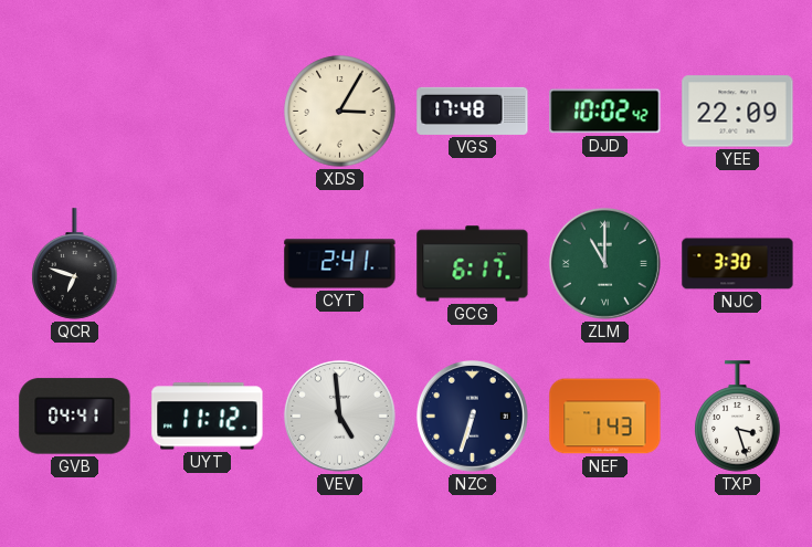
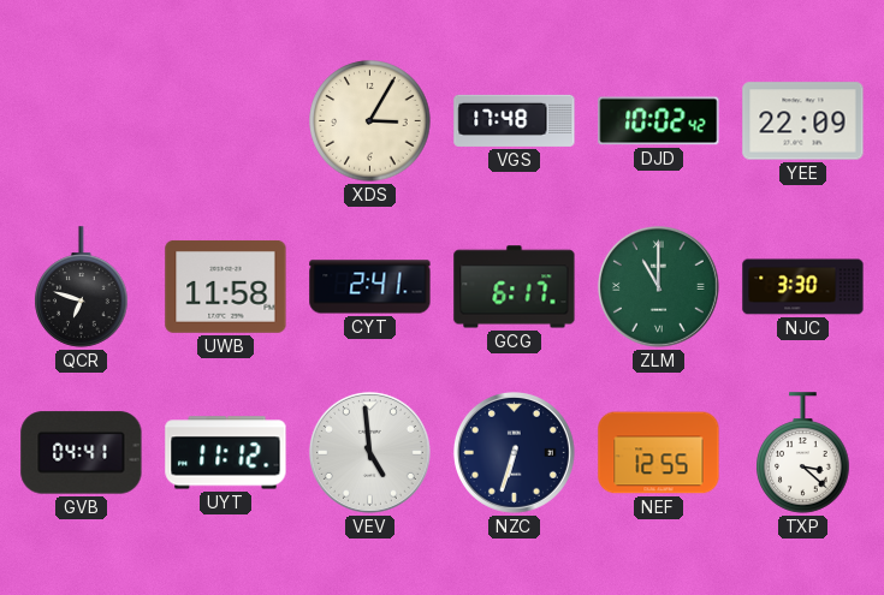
UWB: none -> 11:58 (226, 286)
NEF: 1:43 -> 12:55 (659, 453)
TXP: 3:27 -> 3:22 (803, 453)
